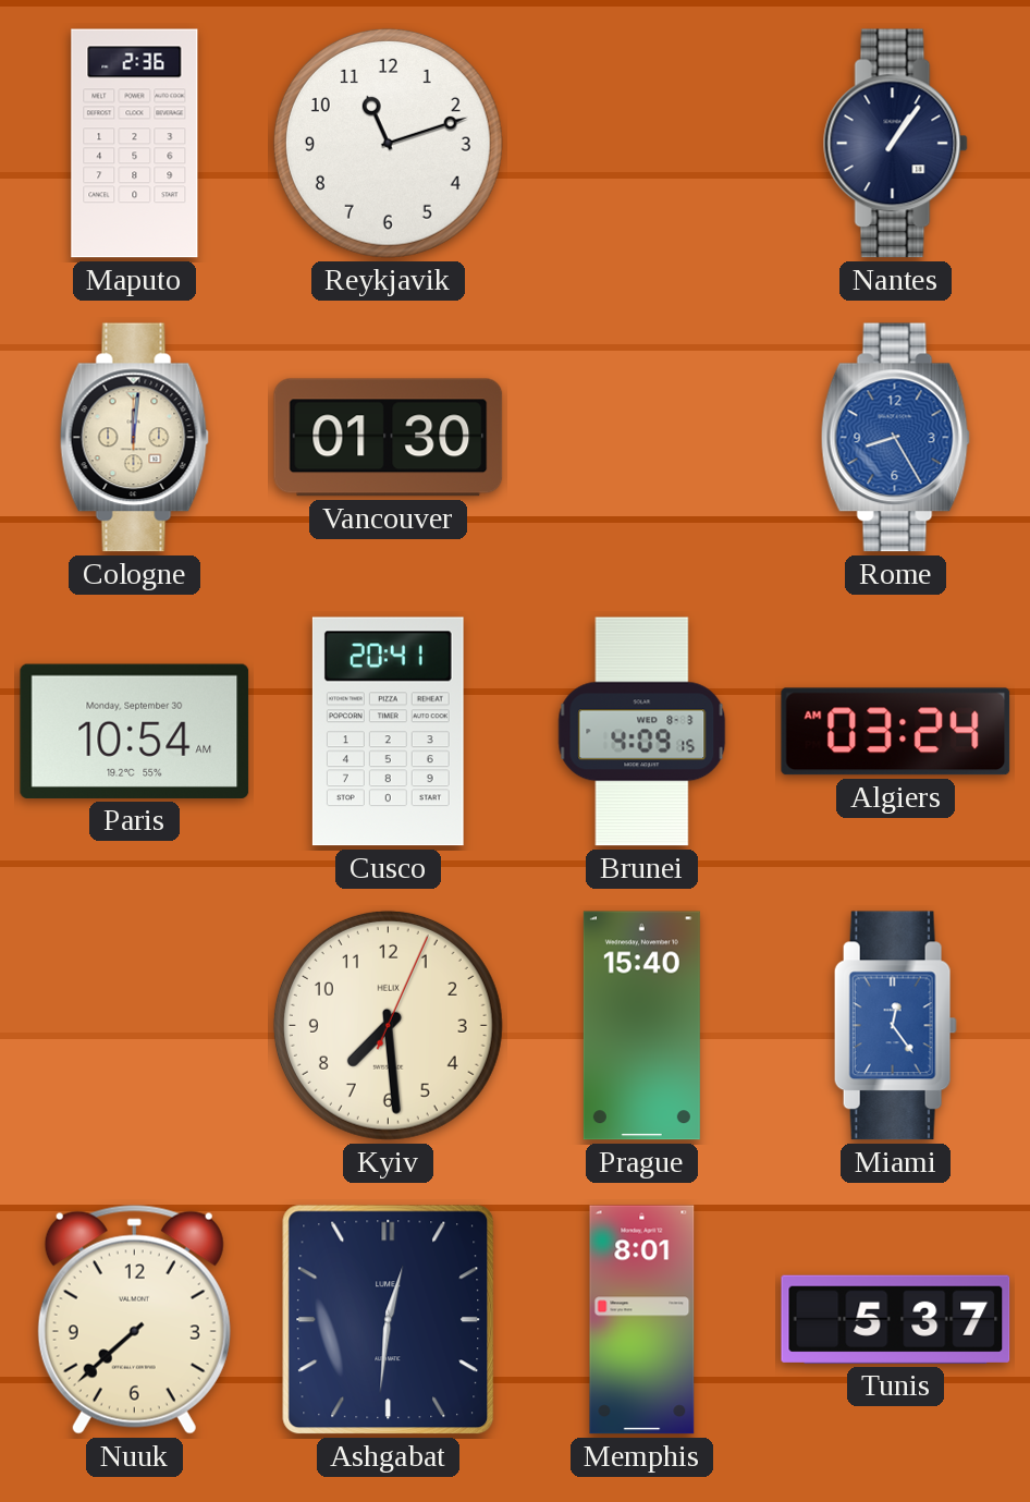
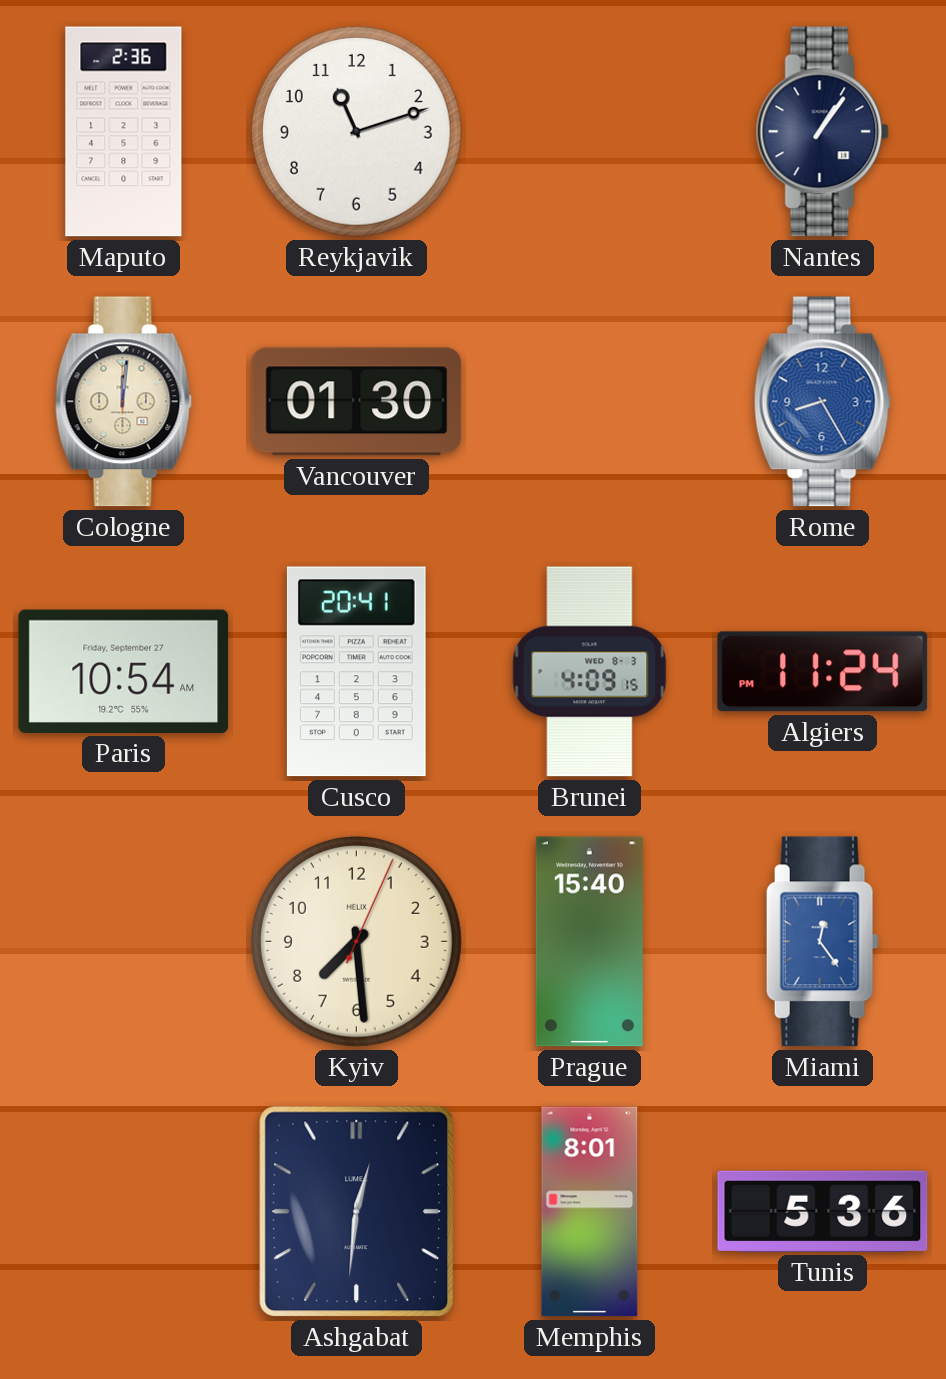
Paris date: Monday, September 30 -> Friday, September 27 (124, 671)
Algiers: 03:24 -> 11:24 (823, 672)
Nuuk: 7:38 -> none (134, 1319)
Tunis: 5:37 -> 5:36 (823, 1211)
